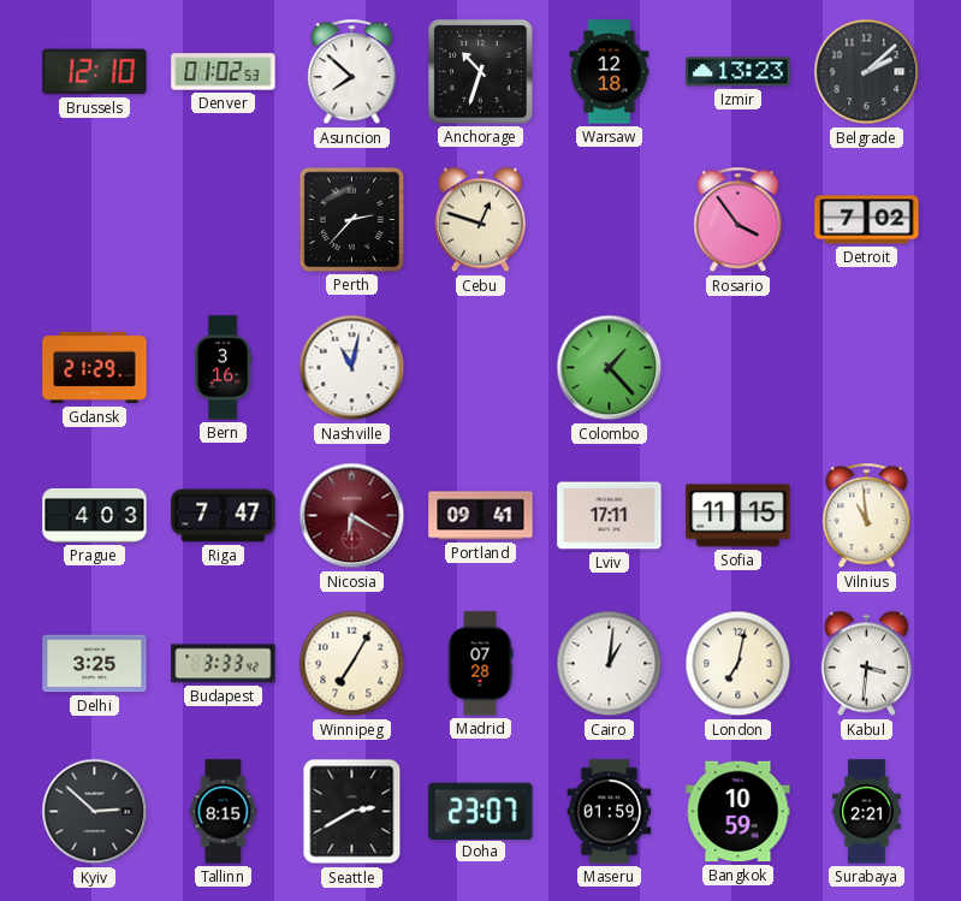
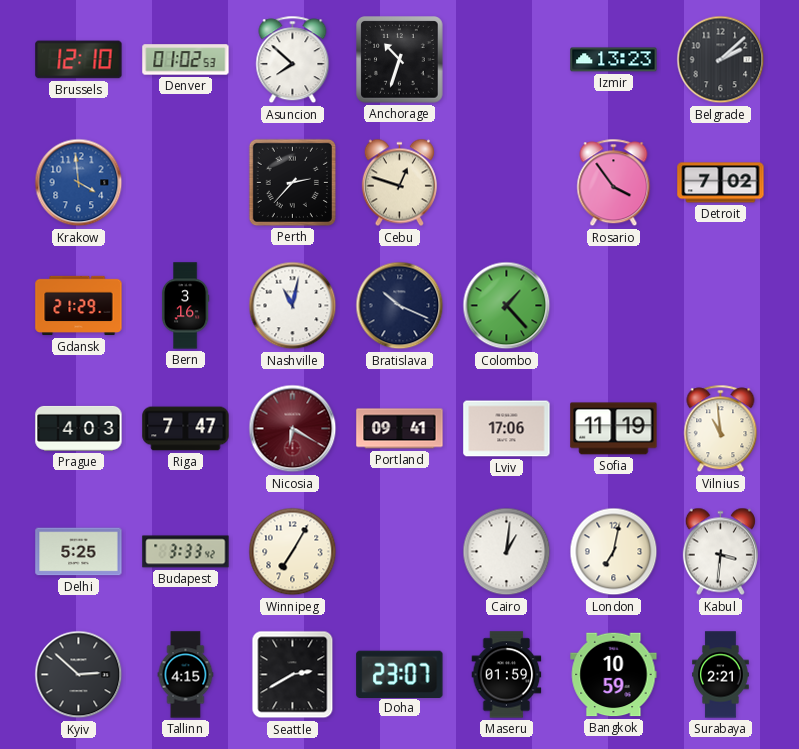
Warsaw: 12:18 -> none (610, 72)
Krakow: none -> 3:59 (79, 183)
Bratislava: none -> 10:19 (400, 306)
Lviv: 17:11 -> 17:06 (507, 429)
Sofia: 11:15 -> 11:19 (614, 429)
Delhi: 3:25 -> 5:25 (79, 552)
Madrid: 07:28 -> none (480, 664)
Tallinn: 8:15 -> 4:15 (186, 675)
